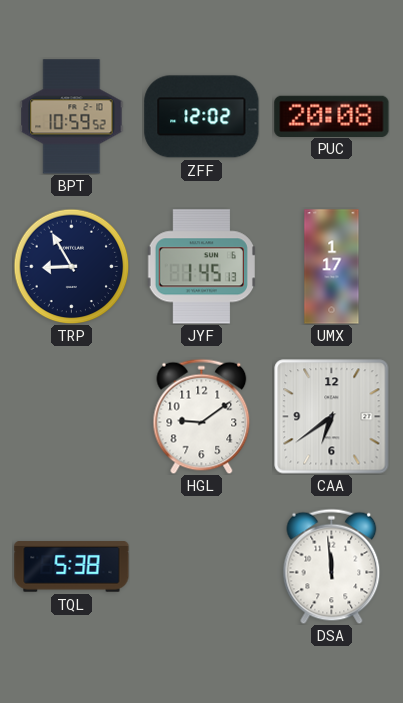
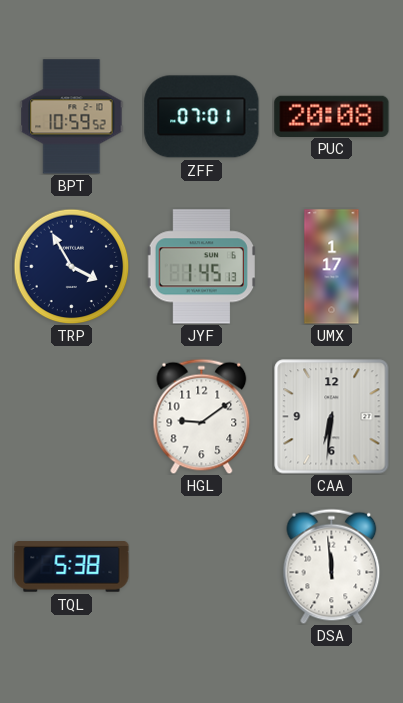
ZFF: 12:02 -> 07:01 (202, 117)
TRP: 8:55 -> 3:55 (71, 266)
CAA: 6:39 -> 6:31 (332, 417)
